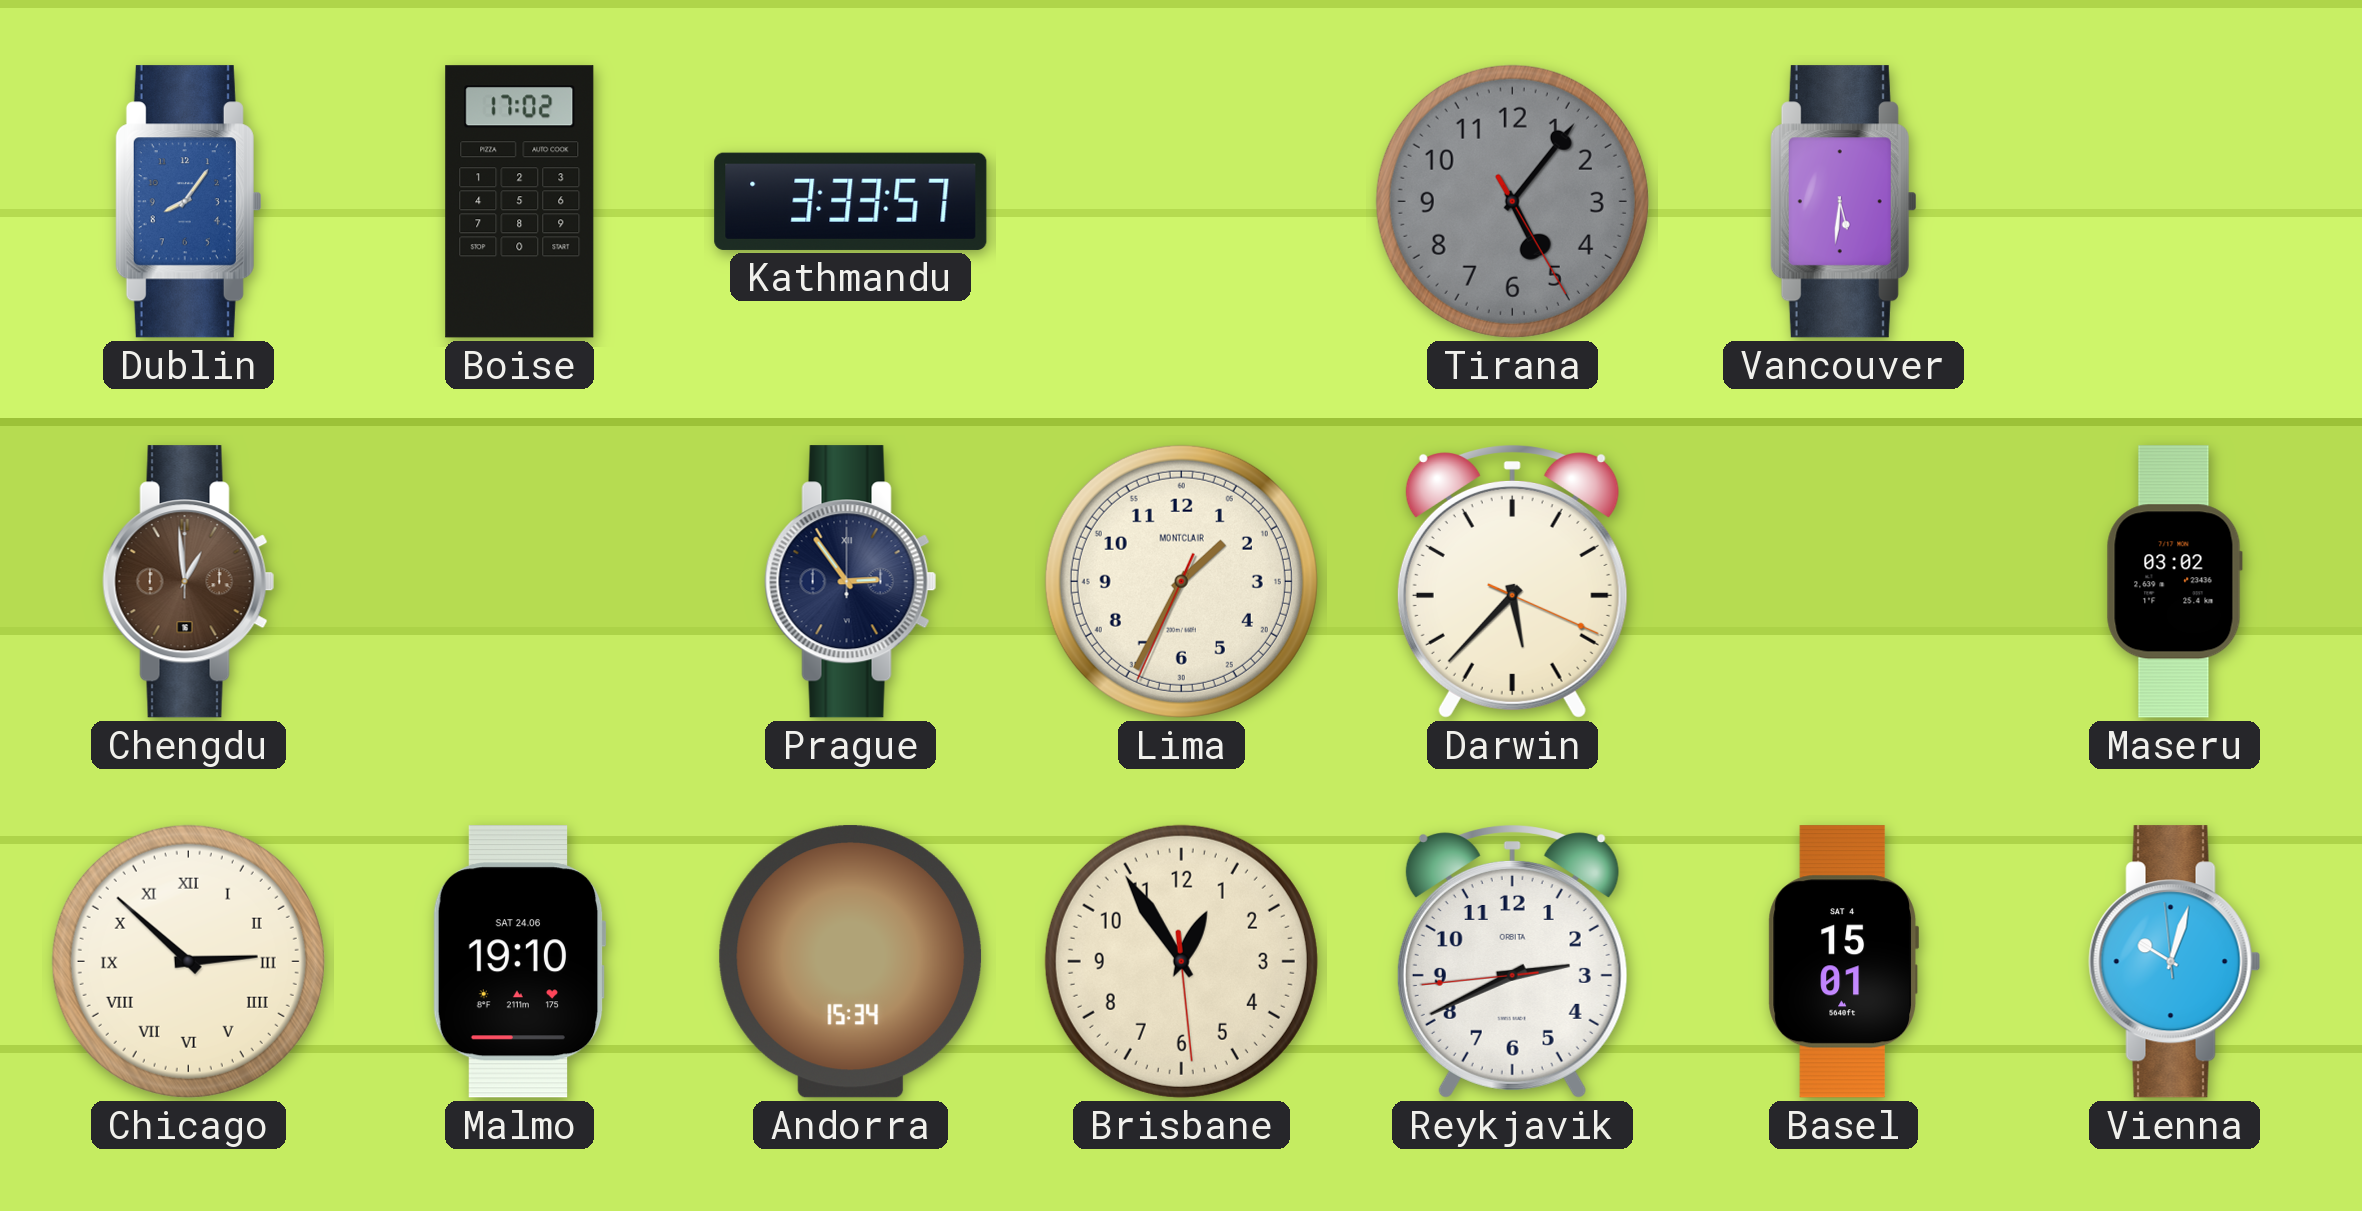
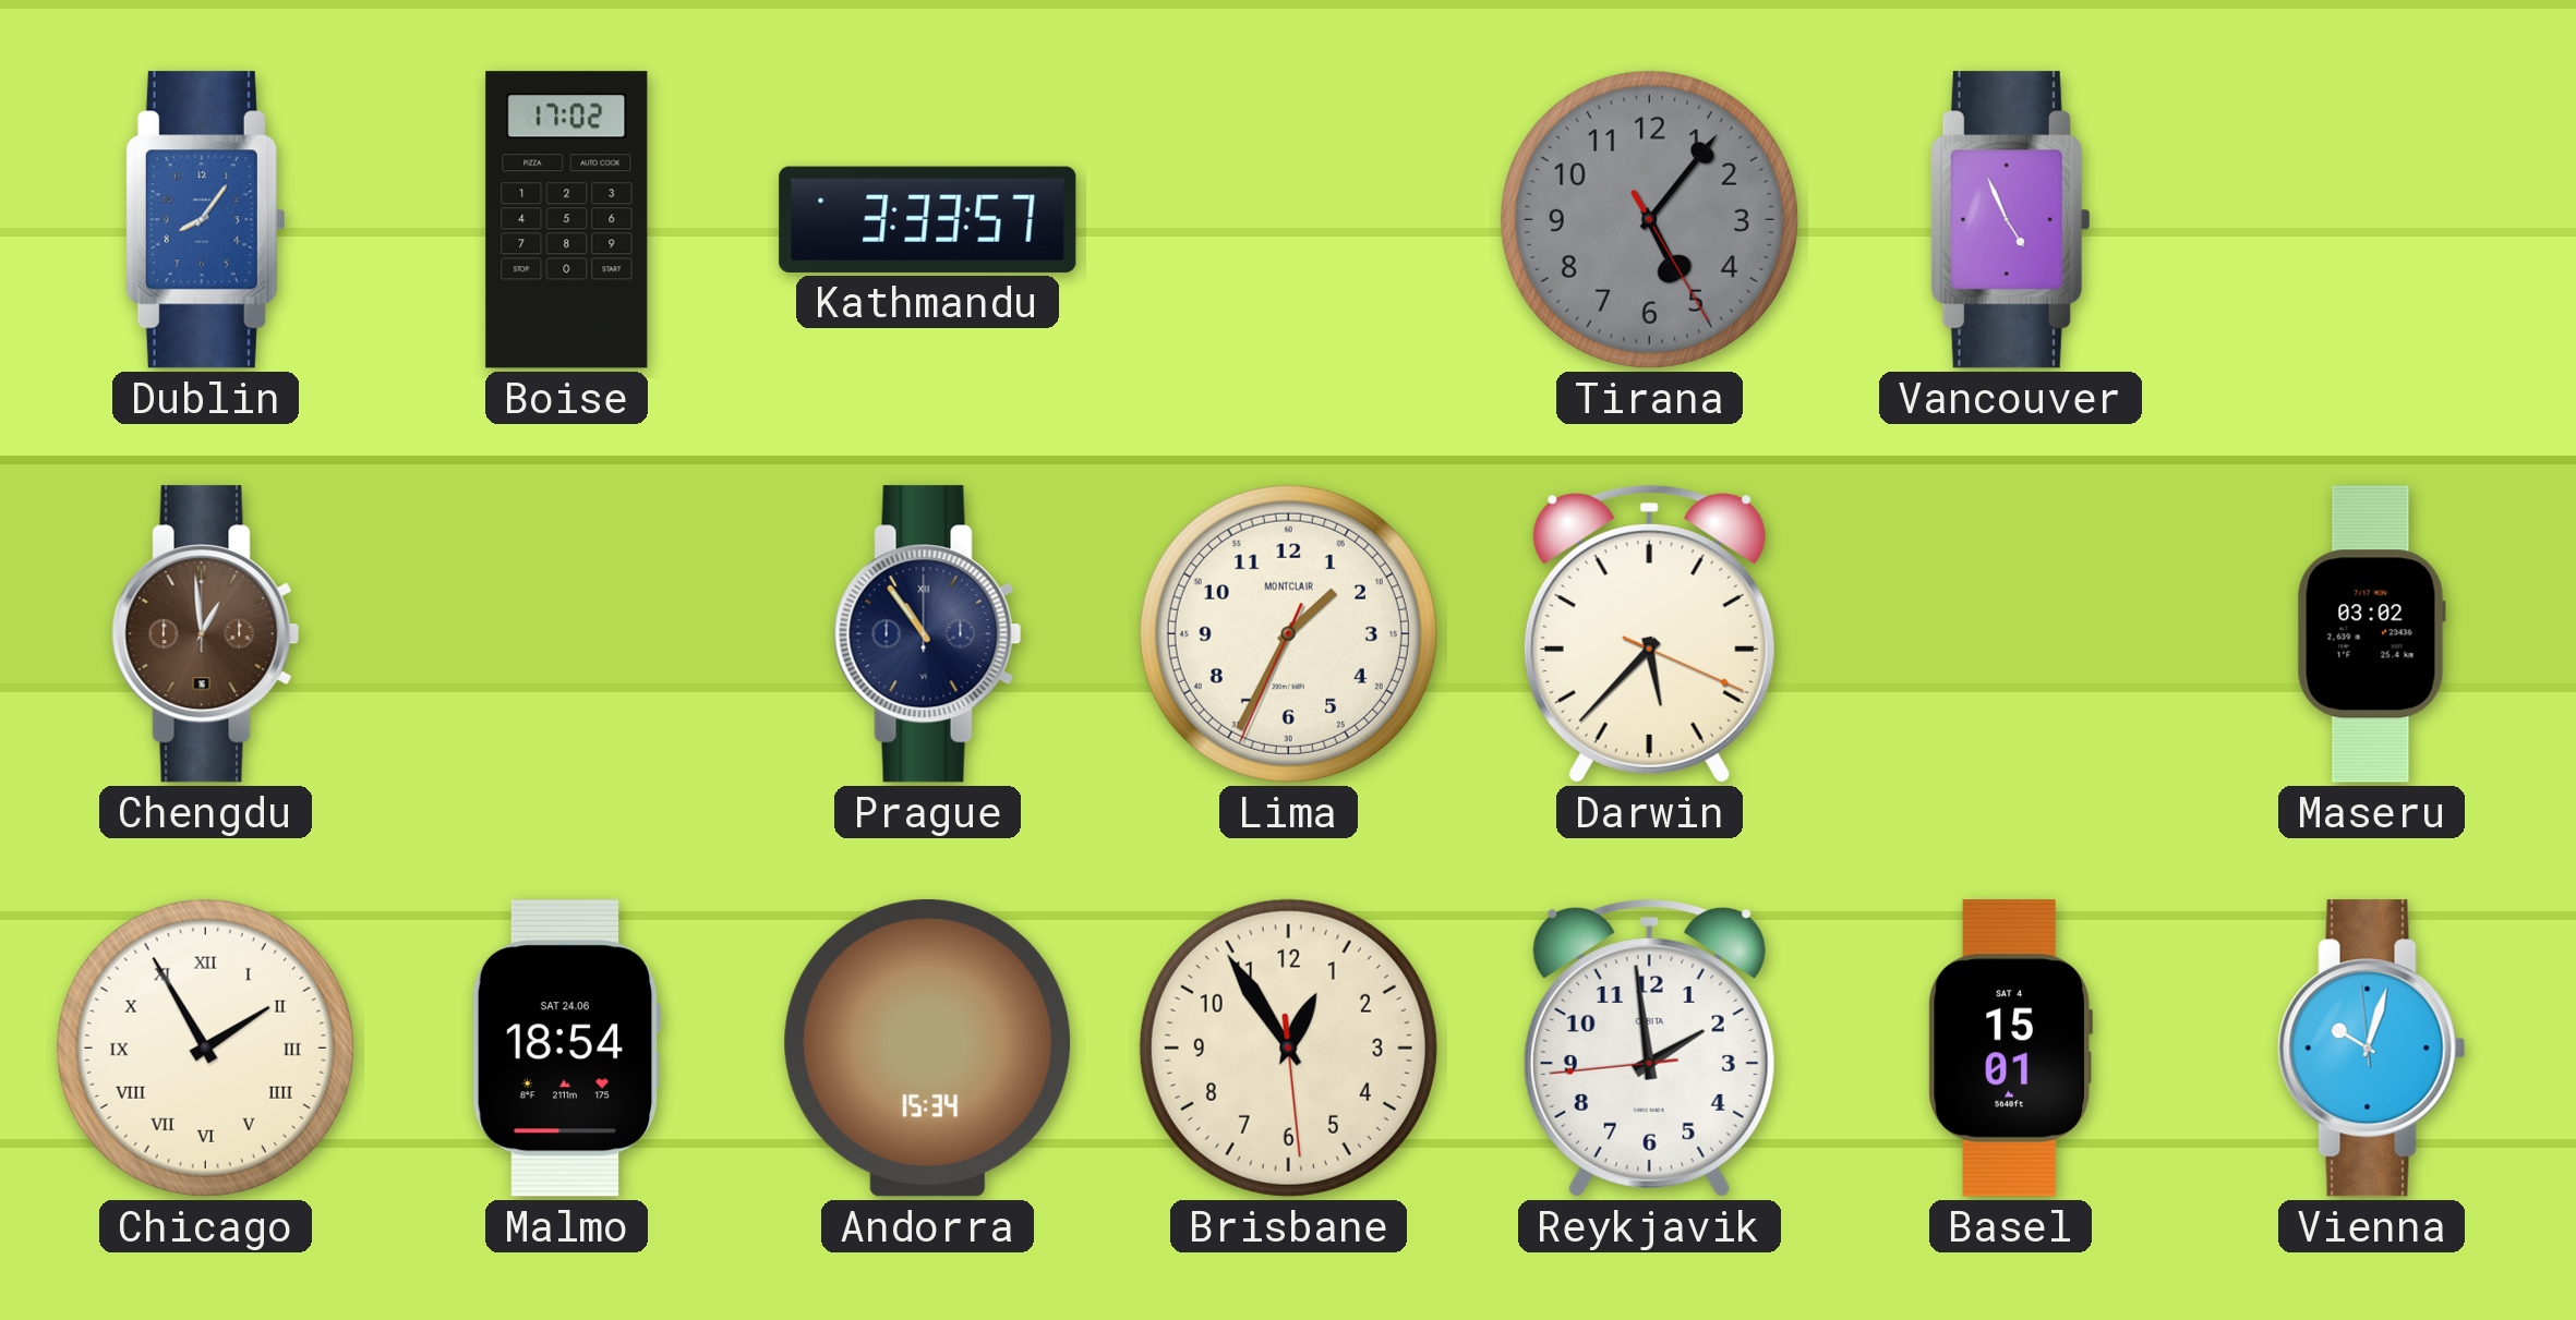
Vancouver: 5:31 -> 4:56 (2010, 220)
Prague: 2:54 -> 10:54 (928, 634)
Chicago: 2:52 -> 1:55 (205, 1047)
Malmo: 19:10 -> 18:54 (566, 1049)
Reykjavik: 2:40 -> 1:58 (1649, 1049)
